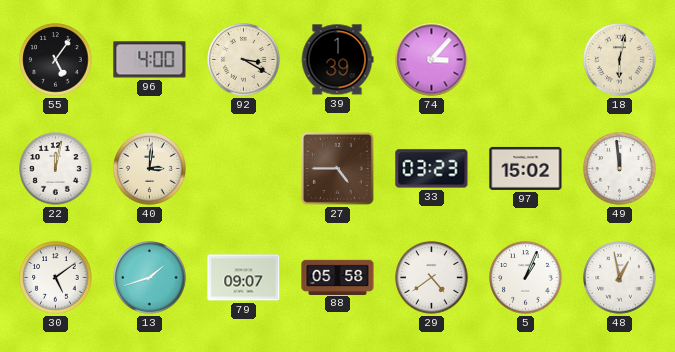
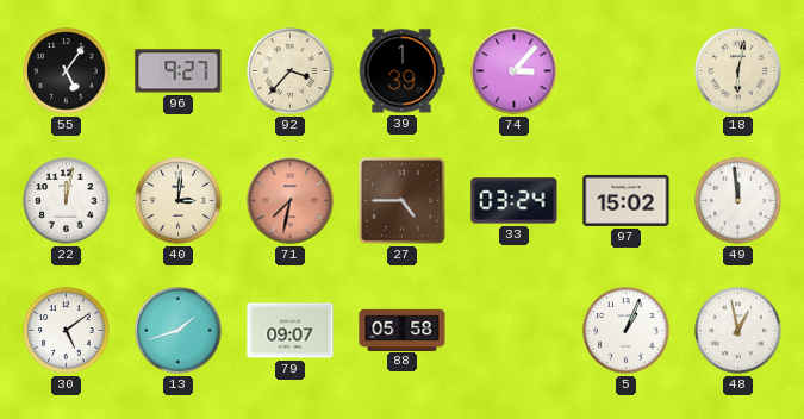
96: 4:00 -> 9:27 (179, 71)
92: 3:20 -> 3:37 (291, 71)
71: none -> 7:32 (291, 201)
33: 03:23 -> 03:24 (515, 201)
29: 4:39 -> none (432, 278)
